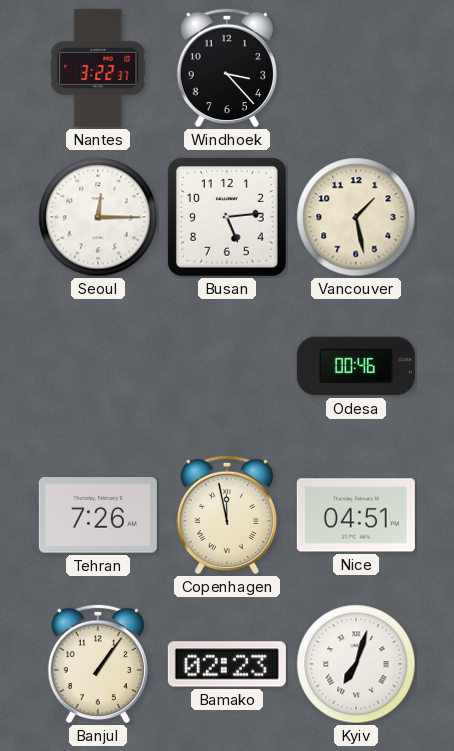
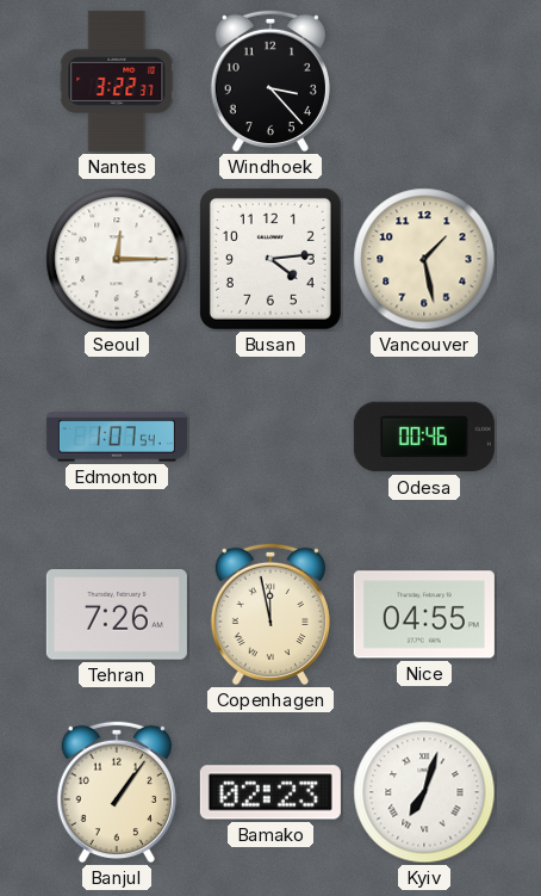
Busan: 5:14 -> 4:14 (270, 259)
Edmonton: none -> 1:07 (117, 437)
Nice: 04:51 -> 04:55 (424, 614)
